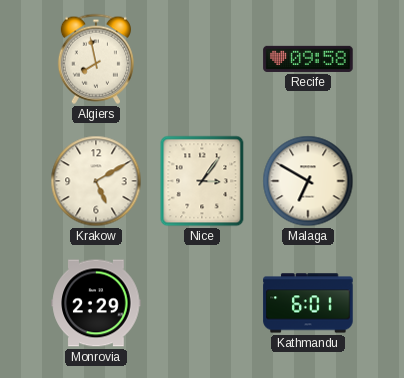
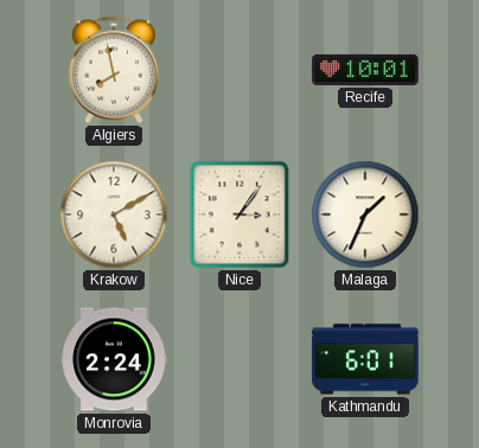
Recife: 09:58 -> 10:01 (365, 70)
Malaga: 6:50 -> 1:34 (365, 215)
Monrovia: 2:29 -> 2:24 (114, 359)
